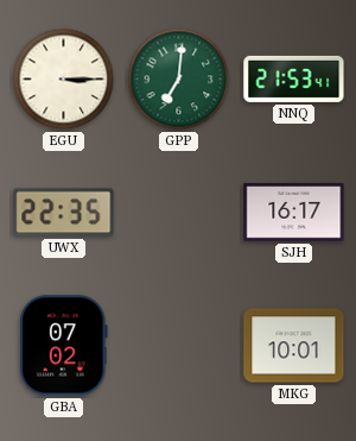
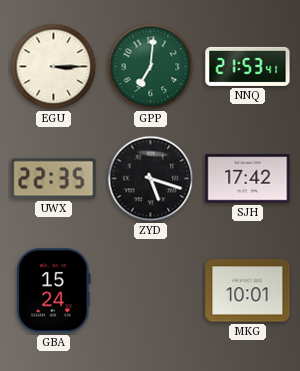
ZYD: none -> 5:18 (151, 179)
SJH: 16:17 -> 17:42 (248, 179)
GBA: 07:02 -> 15:24 (54, 291)
